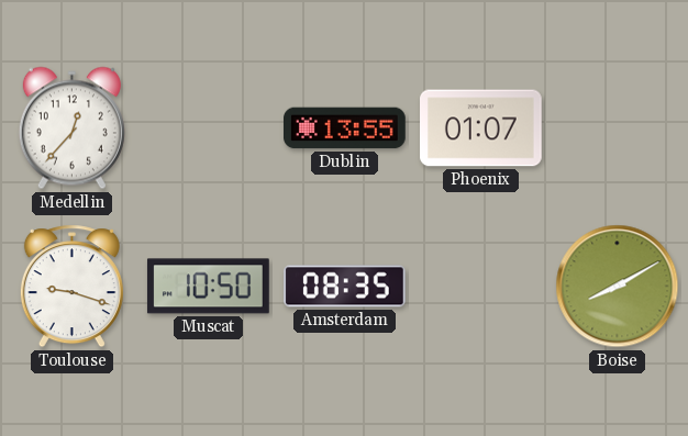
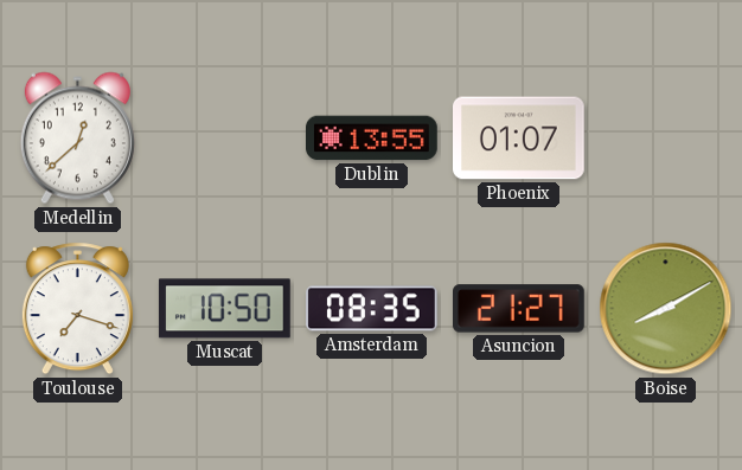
Medellin: 12:37 -> 12:38 (77, 139)
Toulouse: 9:18 -> 7:18 (77, 309)
Asuncion: none -> 21:27 (519, 309)
